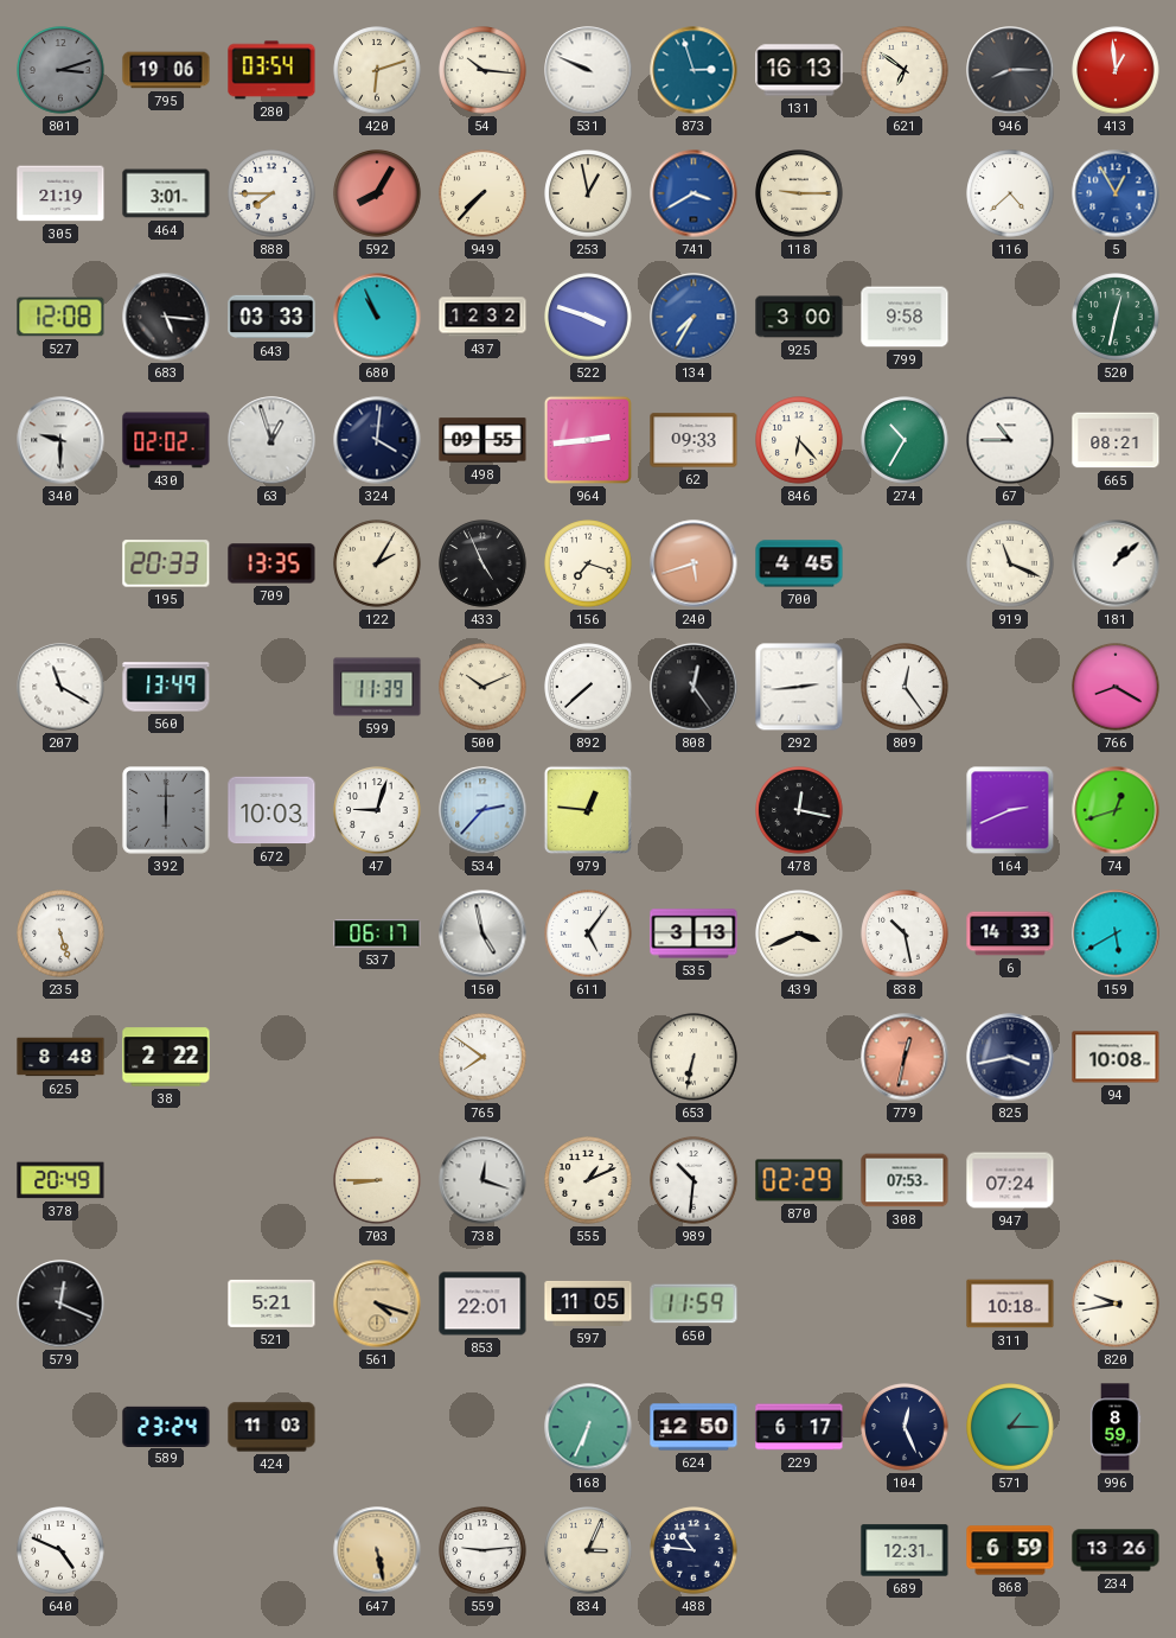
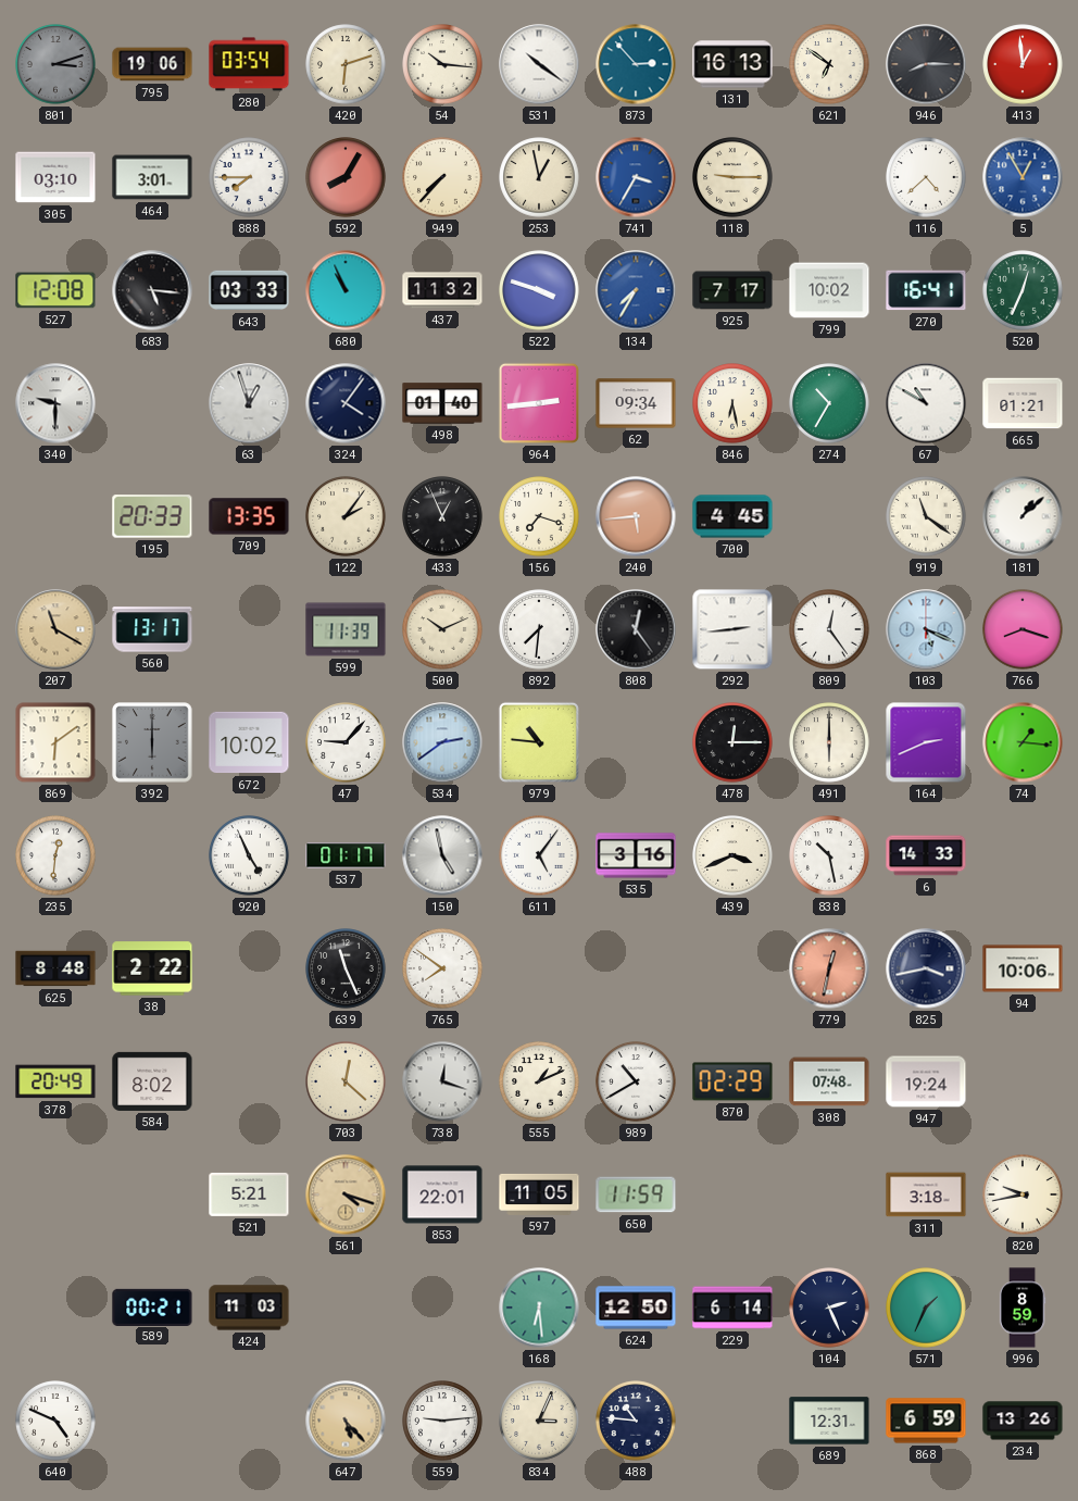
531: 9:49 -> 10:21 (539, 64)
873: 2:57 -> 2:53 (636, 64)
305: 21:19 -> 03:10 (55, 177)
741: 3:40 -> 3:35 (636, 177)
437: 12:32 -> 11:32 (442, 290)
925: 3:00 -> 7:17 (732, 290)
799: 9:58 -> 10:02 (829, 290)
270: none -> 16:41 (926, 290)
520: 12:32 -> 12:34 (1023, 290)
430: 02:02 -> none (166, 440)
324: 4:01 -> 4:06 (346, 403)
498: 09:55 -> 01:40 (442, 403)
62: 09:33 -> 09:34 (636, 403)
846: 6:23 -> 6:28 (732, 403)
67: 10:45 -> 10:50 (926, 403)
665: 08:21 -> 01:21 (1023, 403)
122: 2:05 -> 2:06 (346, 516)
433: 4:56 -> 12:56 (442, 516)
240: 5:42 -> 5:44 (636, 516)
919: 11:19 -> 11:21 (926, 516)
207 dial: white -> champagne (55, 629)
560: 13:49 -> 13:17 (152, 629)
892: 7:38 -> 7:31 (539, 629)
103: none -> 5:19 (926, 629)
766: 8:20 -> 8:18 (1023, 629)
869: none -> 6:09 (55, 742)
672: 10:03 -> 10:02 (249, 742)
47: 9:03 -> 9:07 (346, 742)
534: 2:37 -> 2:39 (442, 742)
979: 12:46 -> 10:46 (539, 742)
478: 12:17 -> 12:15 (732, 742)
491: none -> 6:00 (829, 742)
74: 12:42 -> 1:16 (1023, 742)
235: 5:27 -> 12:31 (55, 855)
920: none -> 4:56 (249, 855)
537: 06:17 -> 01:17 (346, 855)
535: 3:13 -> 3:16 (636, 855)
159: 5:40 -> none (1116, 933)
639: none -> 11:26 (346, 968)
653: 6:32 -> none (694, 1057)
94: 10:08 -> 10:06 (1023, 968)
584: none -> 8:02 (152, 1081)
703: 8:45 -> 12:22 (346, 1081)
989: 10:31 -> 10:40 (636, 1081)
308: 07:53 -> 07:48 (829, 1081)
947: 07:24 -> 19:24 (926, 1081)
579: 12:19 -> none (60, 1304)
311: 10:18 -> 3:18 (926, 1194)
589: 23:24 -> 00:21 (152, 1306)
168: 6:34 -> 6:29 (539, 1308)
229: 6:17 -> 6:14 (732, 1308)
104: 12:26 -> 2:26 (829, 1308)
571: 1:15 -> 1:34 (926, 1308)
647: 5:28 -> 5:23 (346, 1421)
